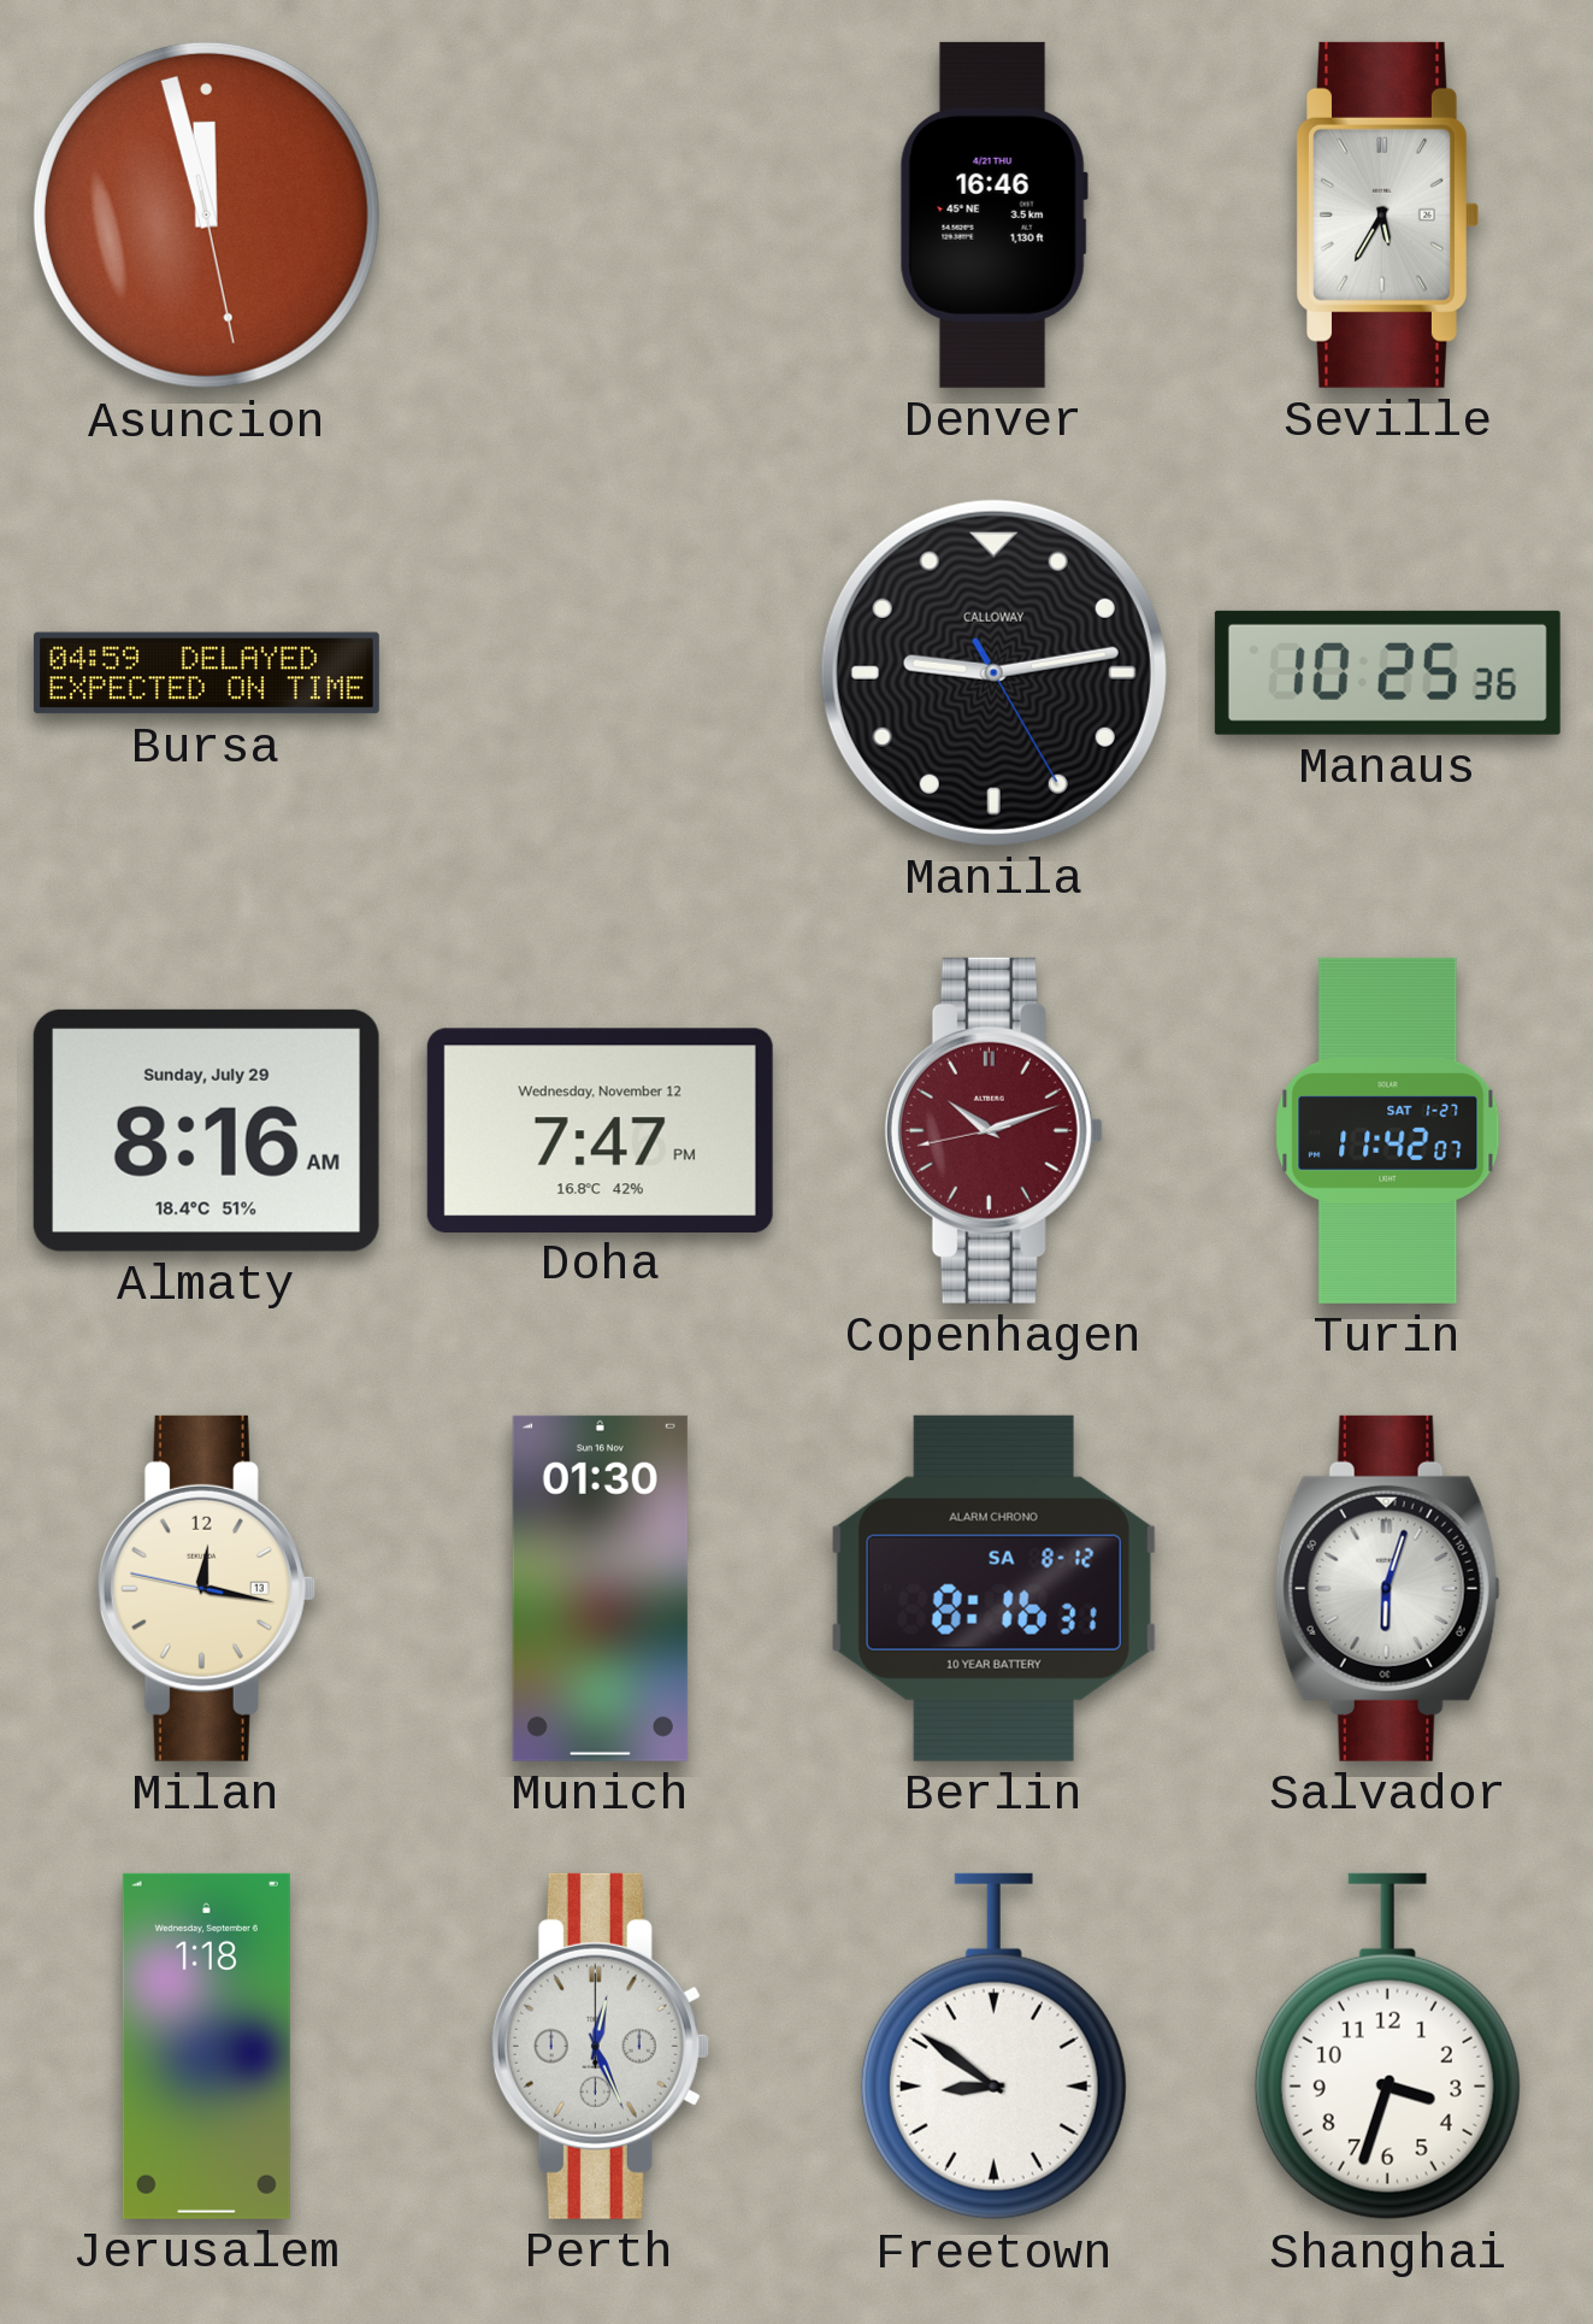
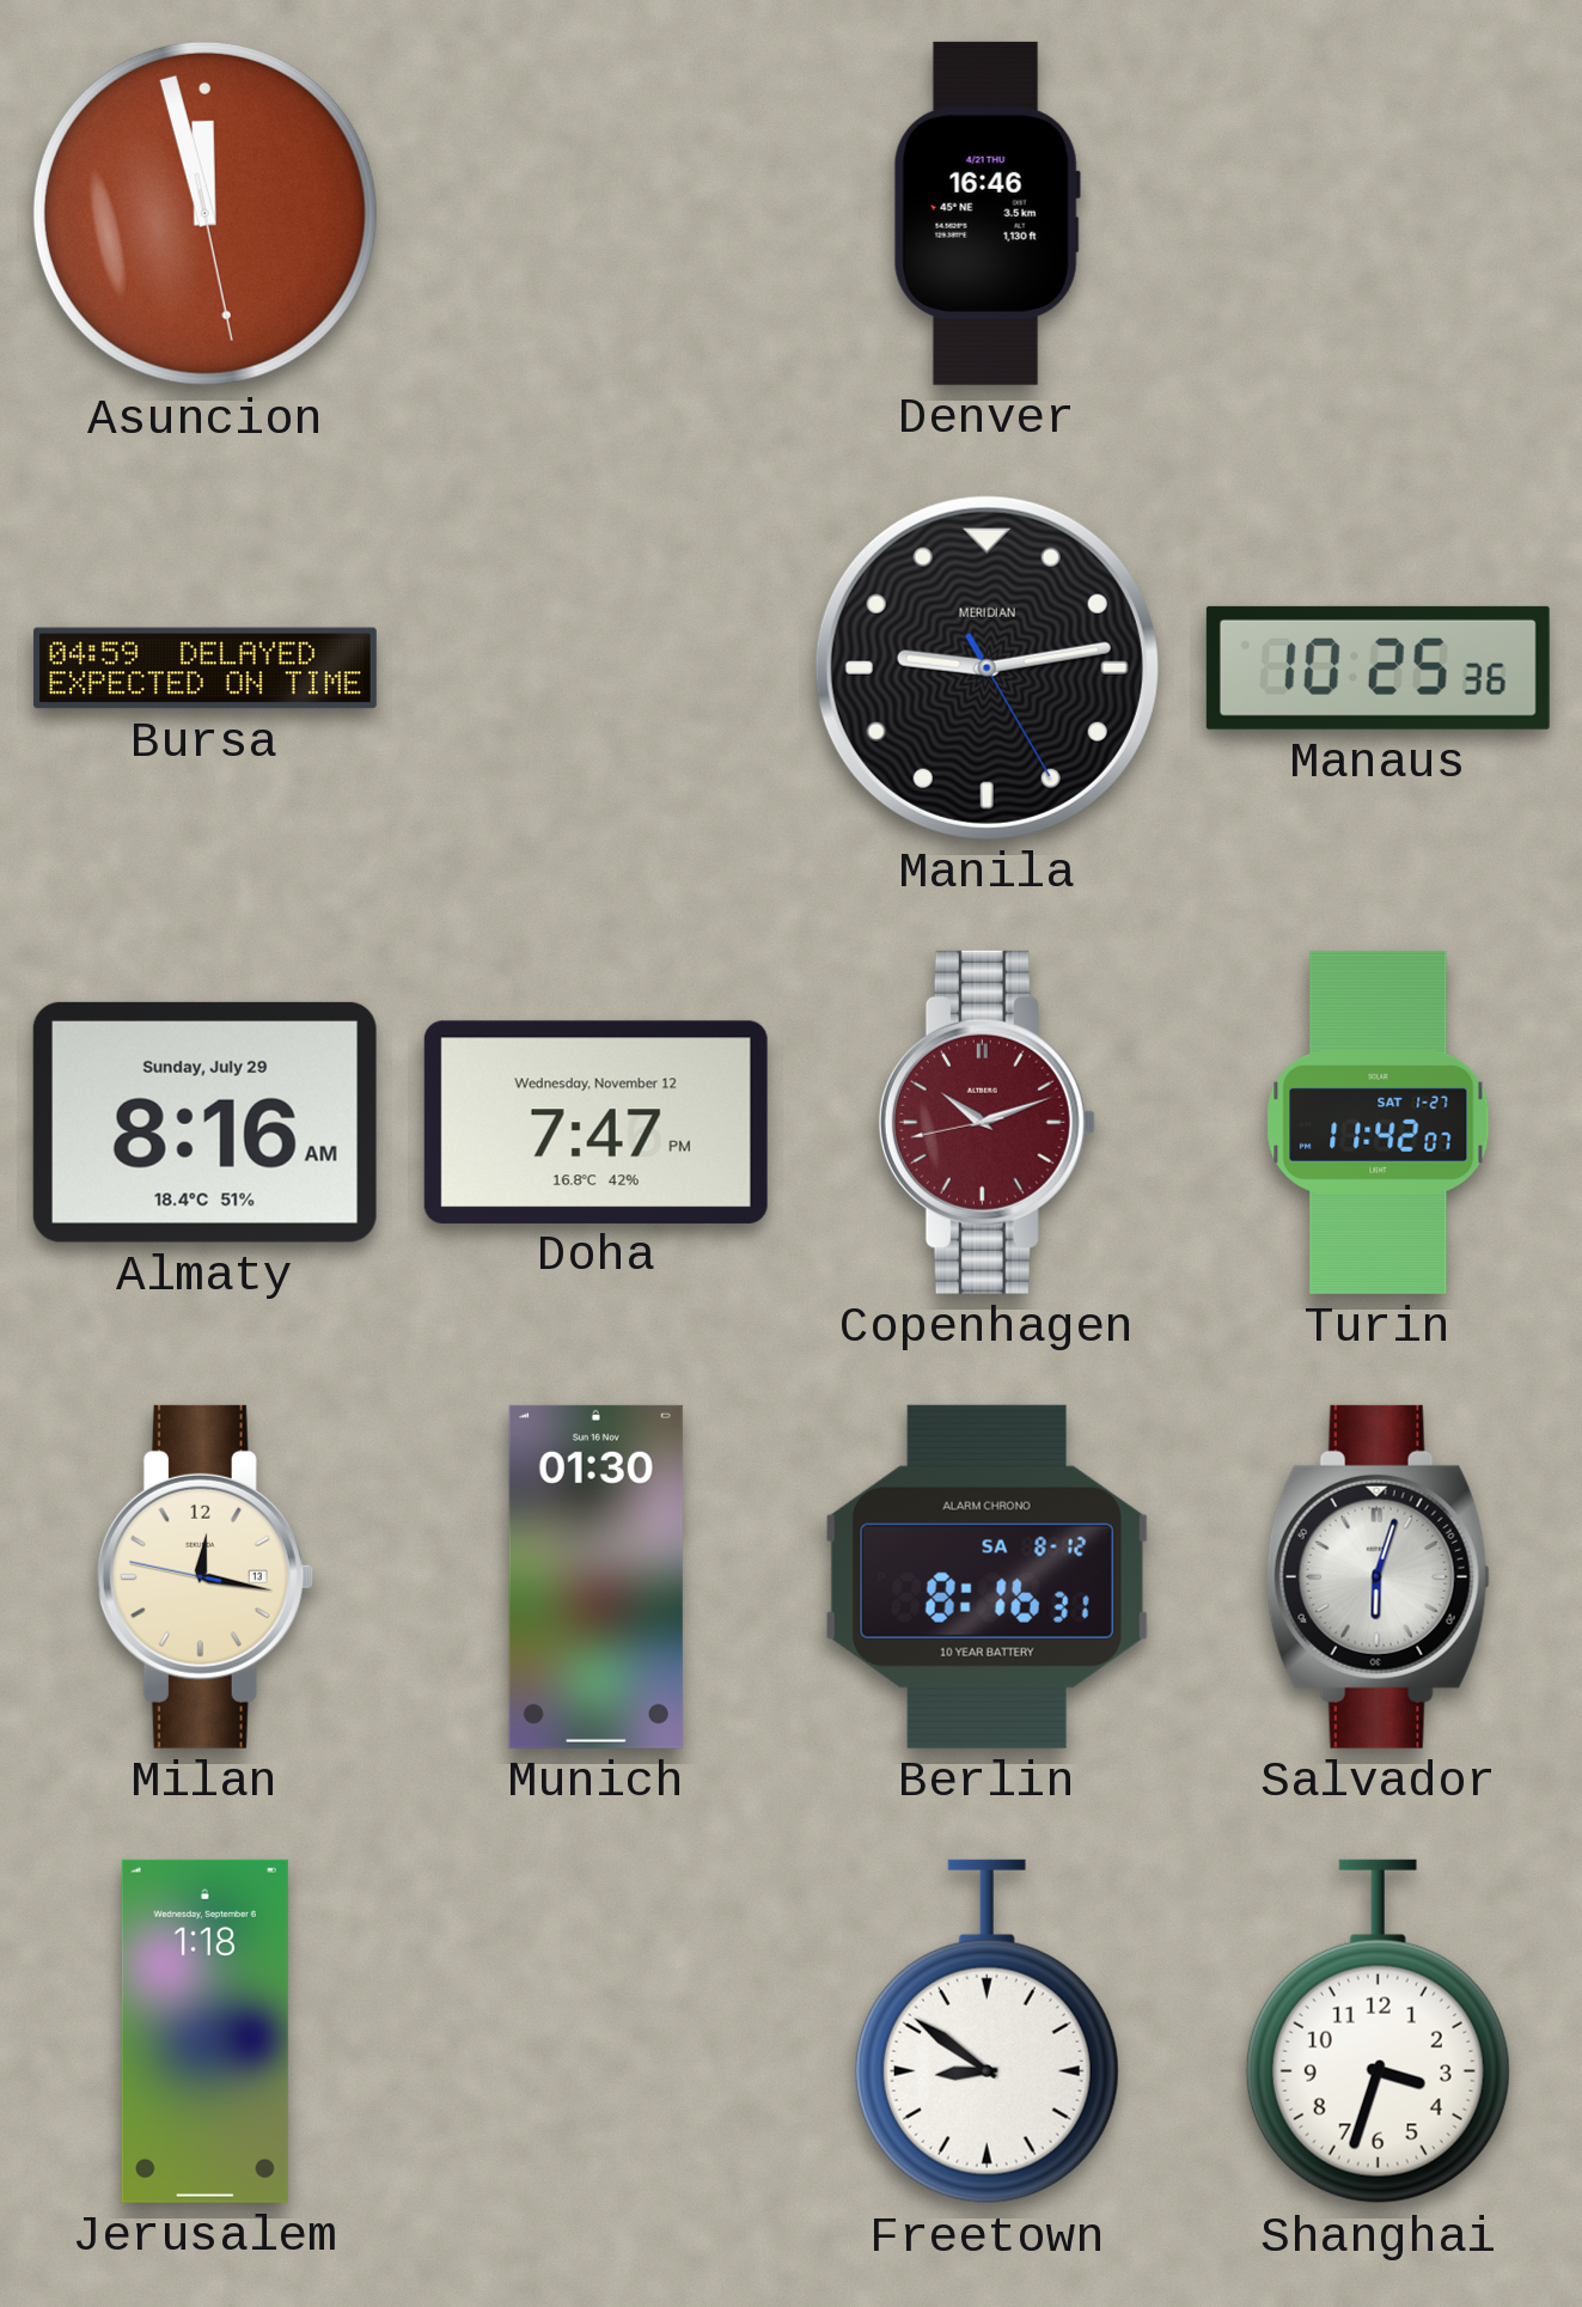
Seville: 5:35 -> none (1388, 214)
Manila brand: CALLOWAY -> MERIDIAN (987, 667)
Perth: 12:26 -> none (600, 2046)
